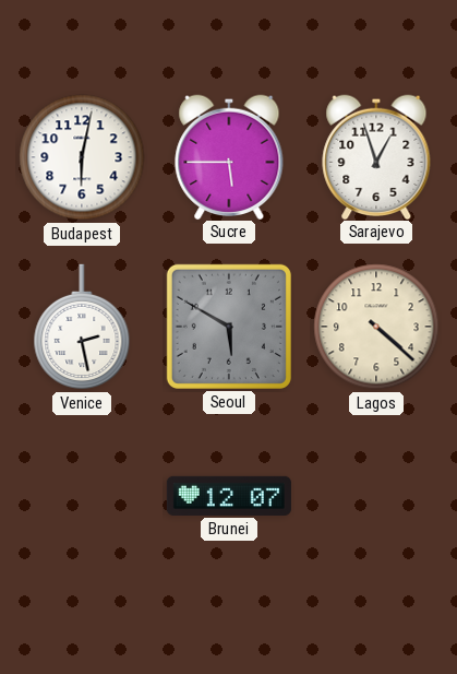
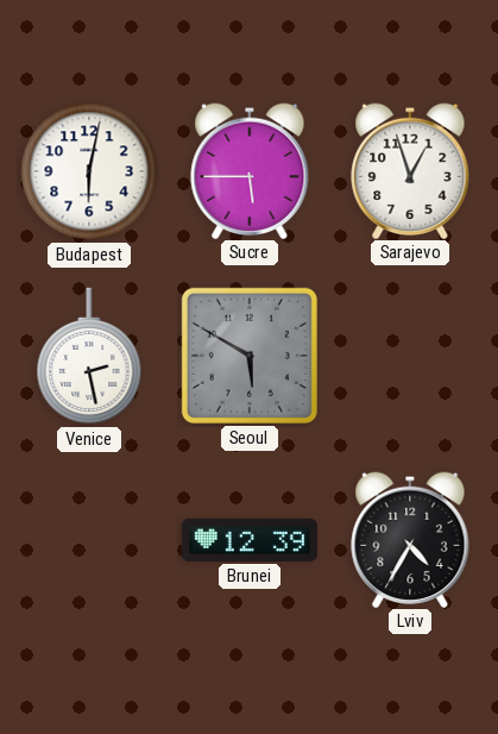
Lagos: 4:22 -> none (376, 327)
Brunei: 12:07 -> 12:39 (250, 540)
Lviv: none -> 4:35 (410, 539)
